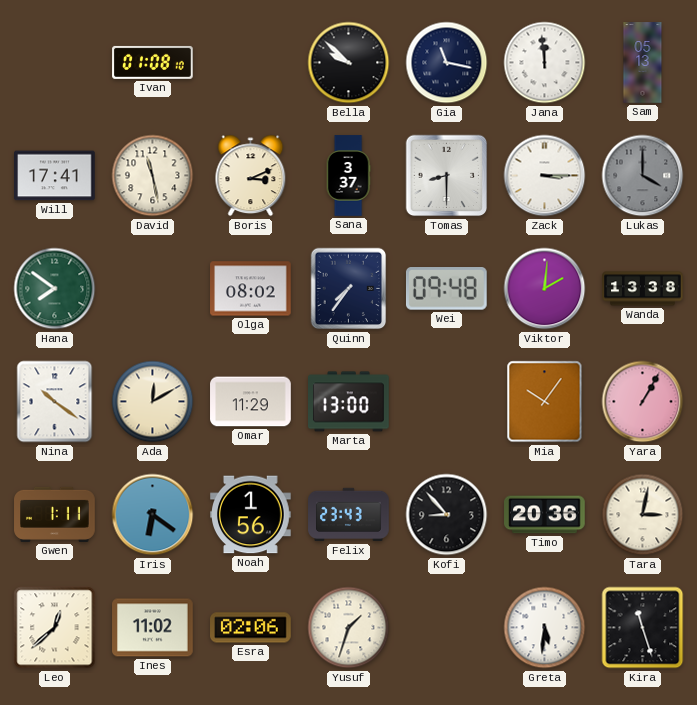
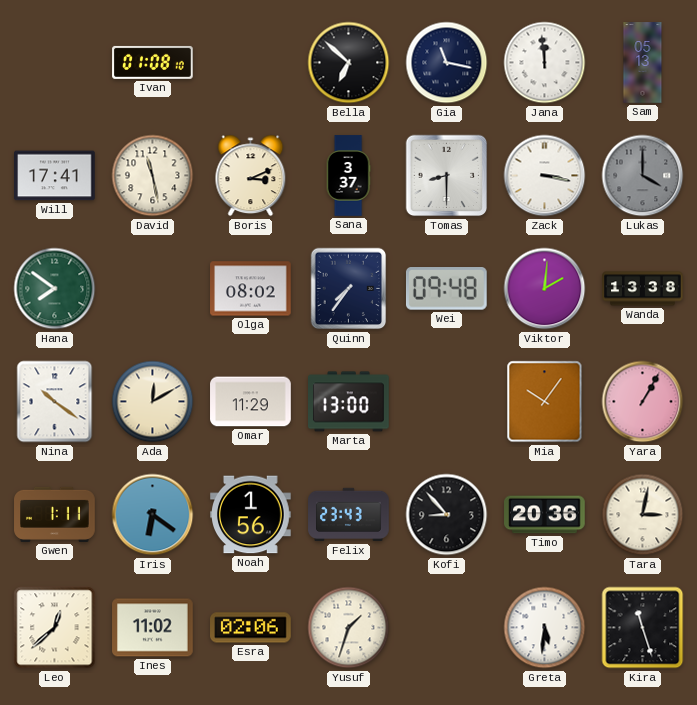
Bella: 9:52 -> 6:52 (349, 63)
Zack: 3:15 -> 3:17 (545, 176)
